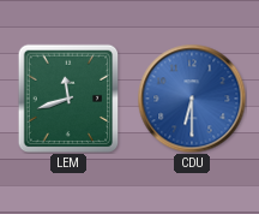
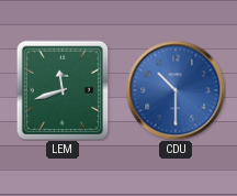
CDU: 6:30 -> 10:30 (176, 90)
